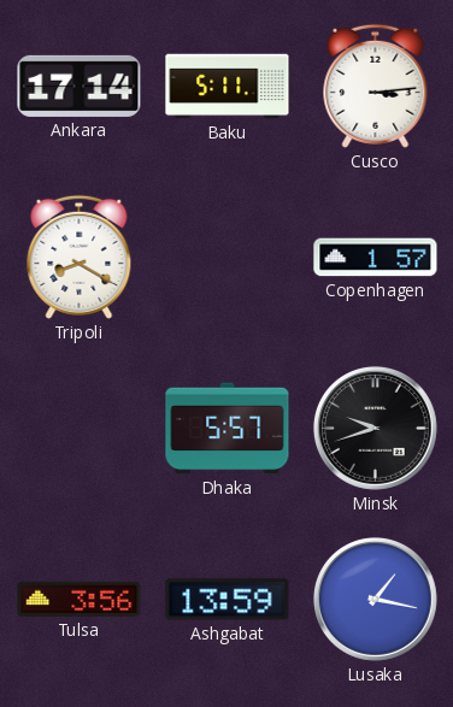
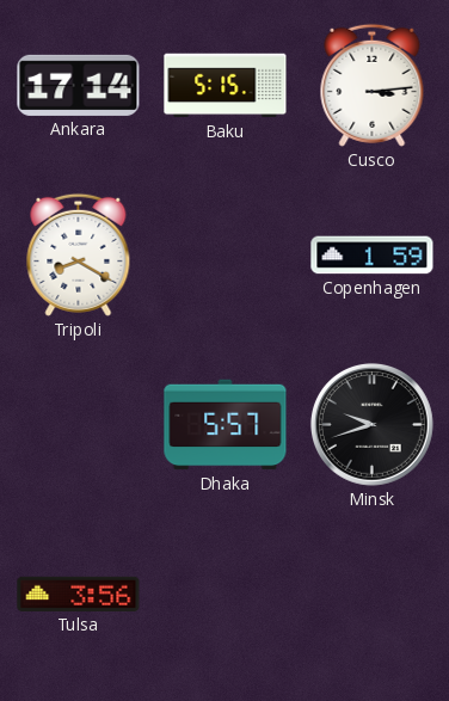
Baku: 5:11 -> 5:15 (226, 86)
Copenhagen: 1:57 -> 1:59 (373, 256)
Ashgabat: 13:59 -> none (228, 600)
Lusaka: 1:17 -> none (376, 600)
